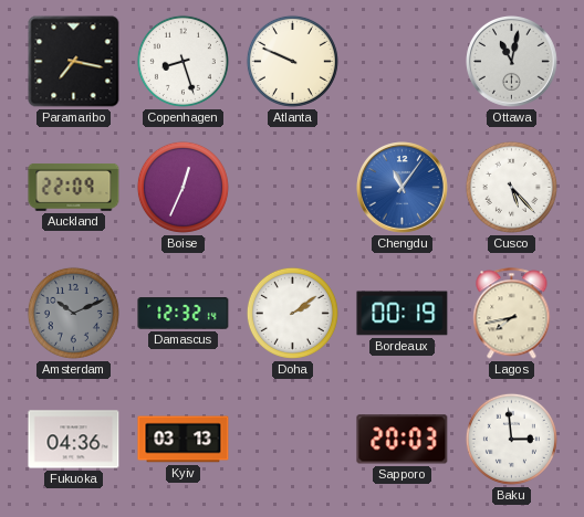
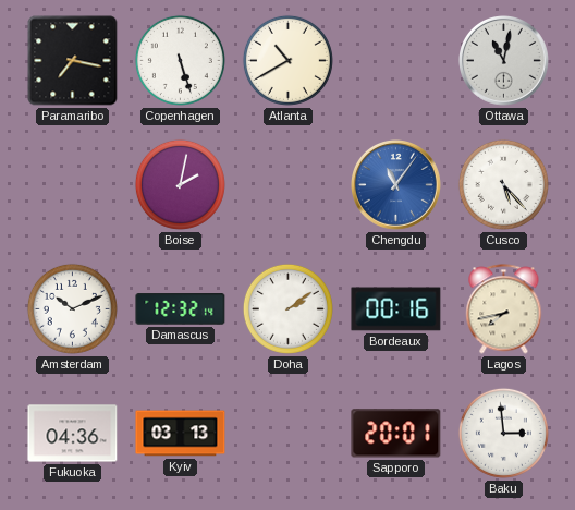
Copenhagen: 8:27 -> 5:27 (180, 60)
Atlanta: 9:49 -> 10:40 (287, 60)
Auckland: 22:09 -> none (74, 188)
Boise: 12:34 -> 2:02 (180, 184)
Amsterdam dial: grey -> white (72, 308)
Bordeaux: 00:19 -> 00:16 (396, 309)
Sapporo: 20:03 -> 20:01 (396, 434)
